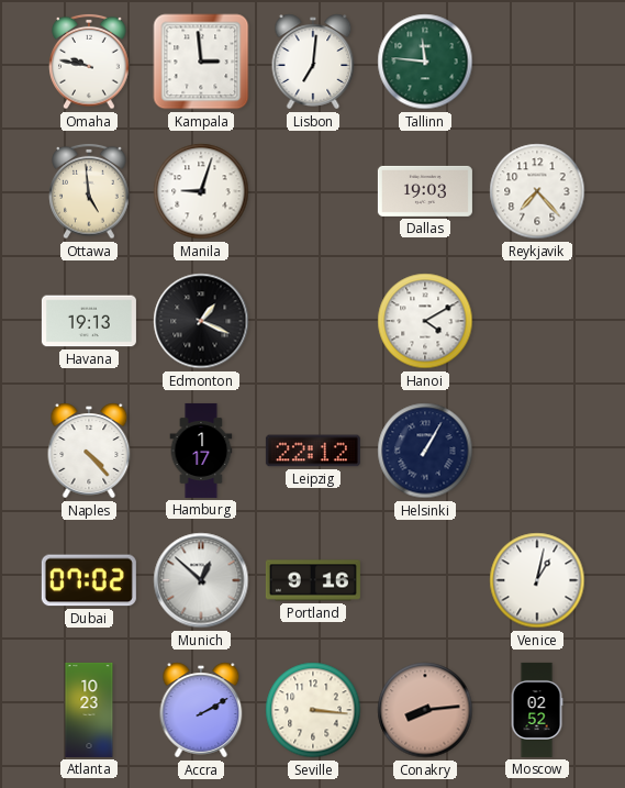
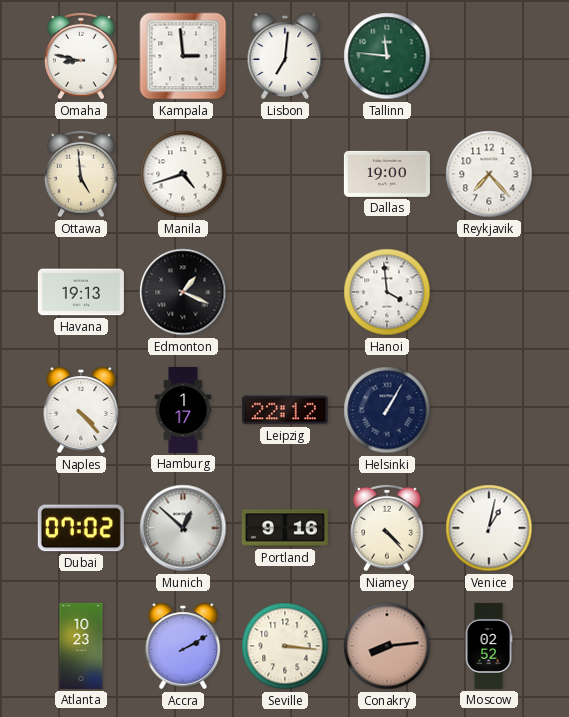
Omaha: 9:47 -> 8:47 (81, 56)
Manila: 9:03 -> 4:42 (183, 174)
Dallas: 19:03 -> 19:00 (387, 174)
Hanoi: 4:10 -> 3:59 (387, 292)
Niamey: none -> 4:23 (387, 528)
